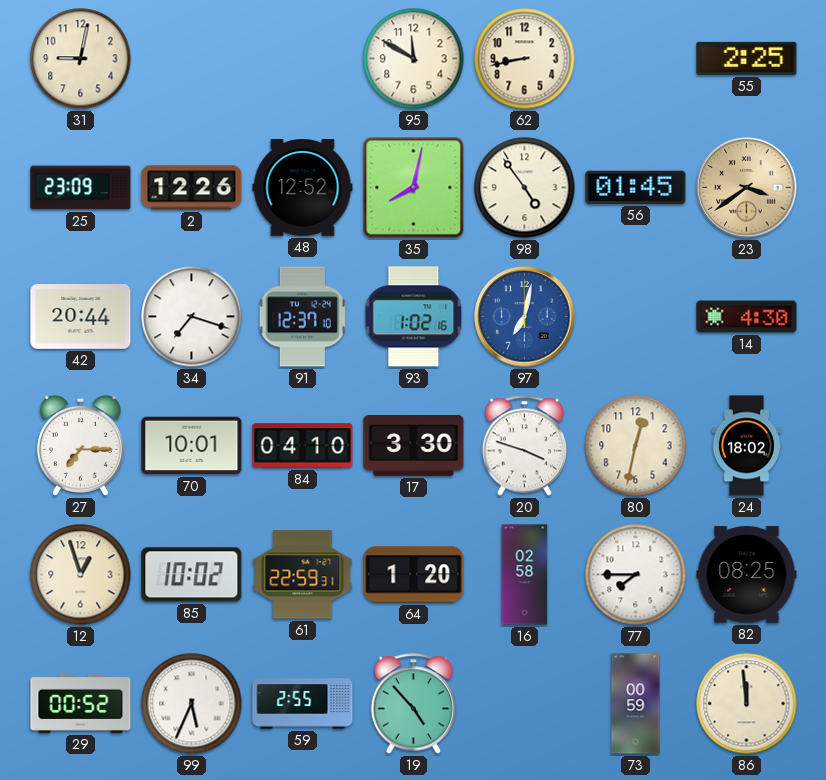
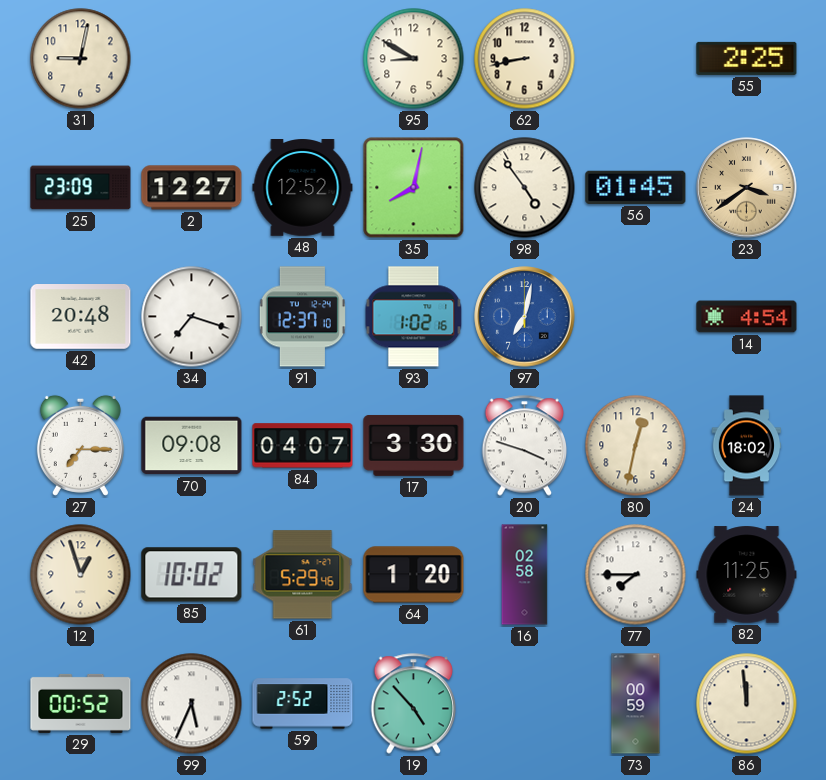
95: 11:50 -> 8:50 (414, 59)
2: 12:26 -> 12:27 (192, 188)
42: 20:44 -> 20:48 (81, 317)
14: 4:30 -> 4:54 (747, 317)
70: 10:01 -> 09:08 (192, 446)
84: 04:10 -> 04:07 (303, 446)
61: 22:59 -> 5:29 (303, 575)
82: 08:25 -> 11:25 (747, 575)
59: 2:55 -> 2:52 (303, 704)
